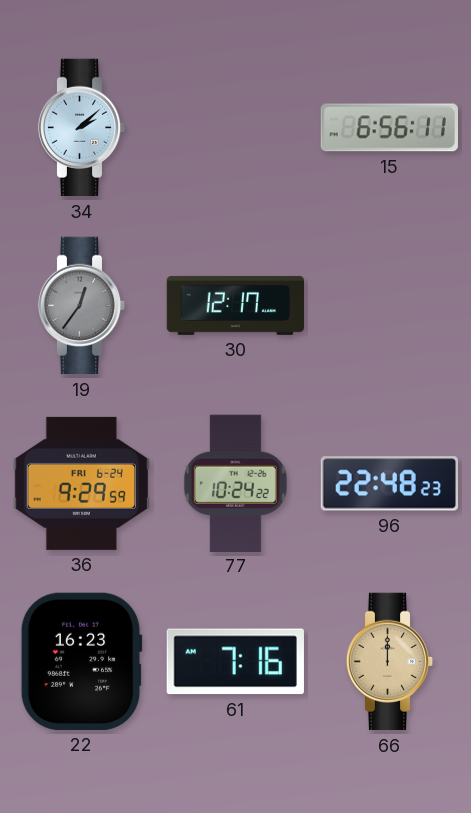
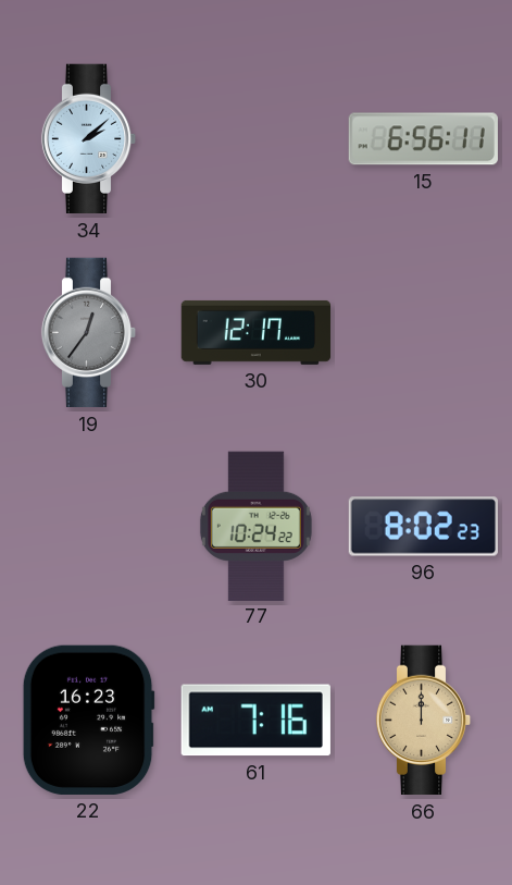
36: 9:29 -> none (81, 483)
96: 22:48 -> 8:02 (423, 527)
